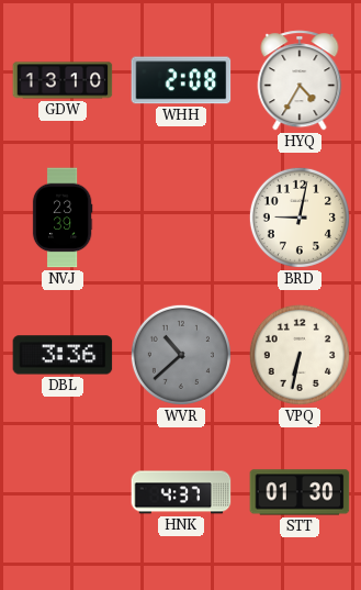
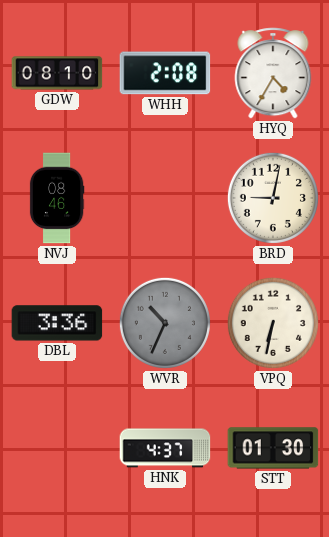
GDW: 13:10 -> 08:10 (57, 73)
NVJ: 23:39 -> 08:46 (57, 198)
WVR: 10:38 -> 10:34 (165, 323)
